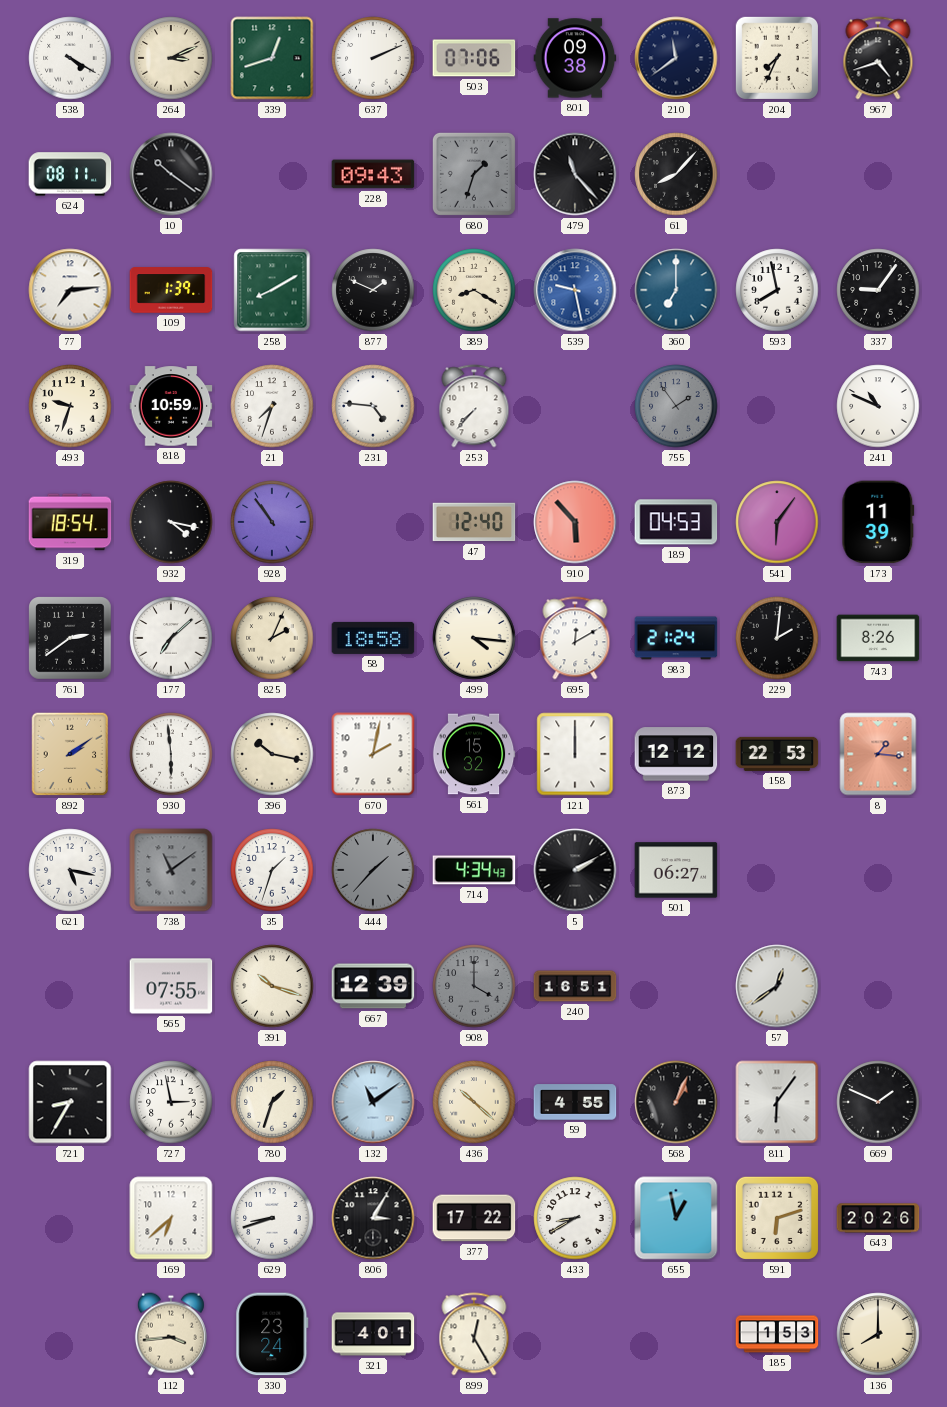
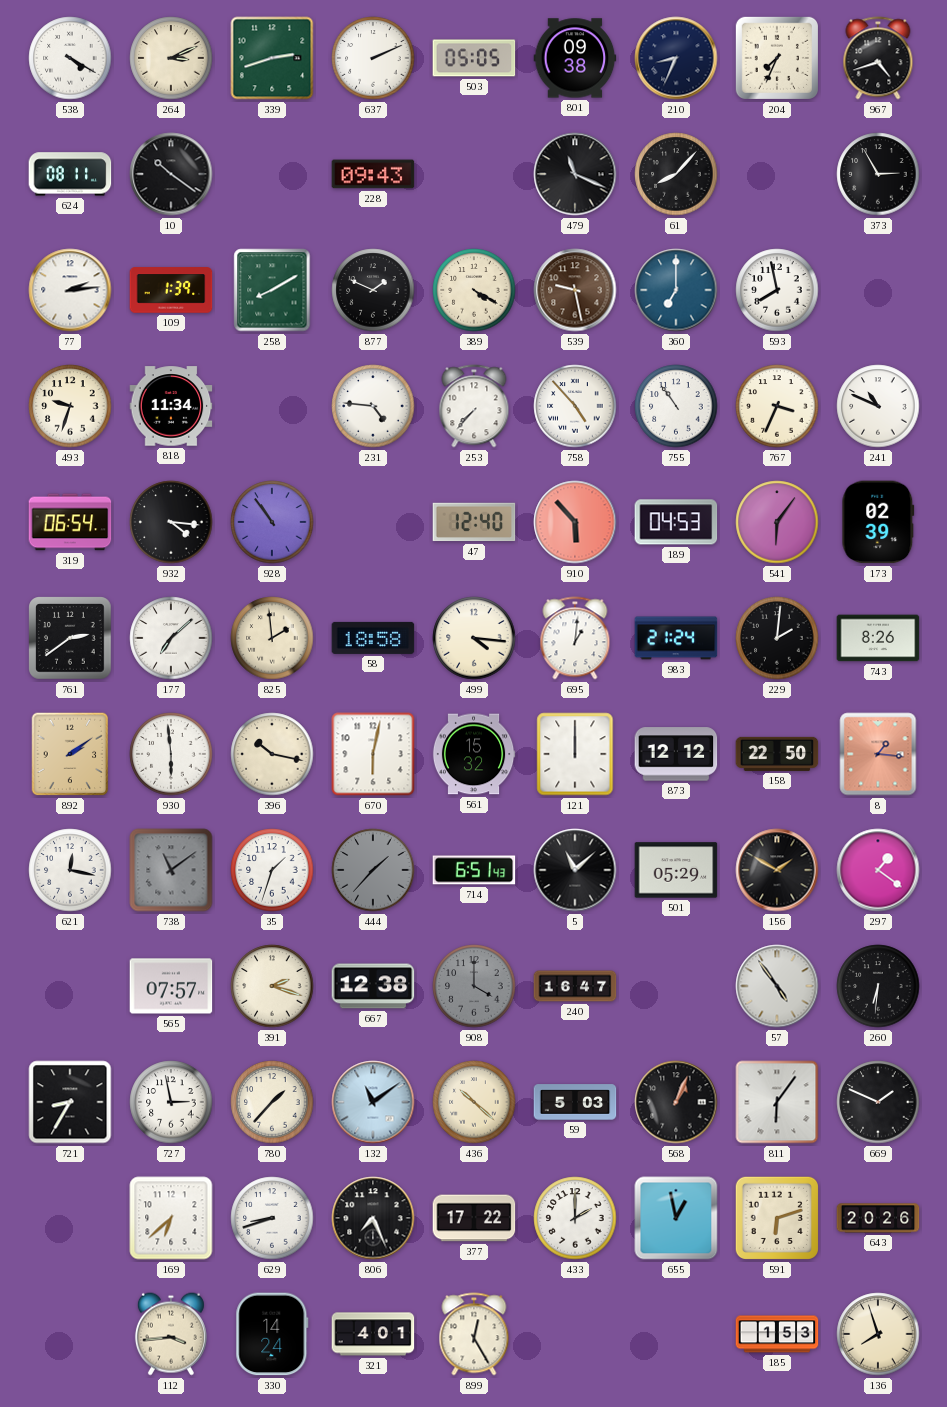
339: 12:42 -> 2:42 (272, 58)
503: 07:06 -> 05:05 (474, 58)
210: 11:39 -> 8:34 (676, 58)
680: 1:33 -> none (474, 174)
479: 11:23 -> 11:19 (575, 174)
373: none -> 2:55 (878, 174)
77: 7:14 -> 2:14 (70, 290)
389: 8:20 -> 4:20 (474, 290)
539 dial: blue -> brown (575, 290)
337: 9:06 -> none (878, 290)
818: 10:59 -> 11:34 (171, 406)
21: 7:33 -> none (272, 406)
758: none -> 4:53 (575, 406)
755: 1:54 -> 10:54 (676, 406)
755 dial: grey -> white (676, 406)
767: none -> 3:34 (777, 406)
319: 18:54 -> 06:54 (70, 522)
932: 4:17 -> 4:16 (171, 522)
173: 11:39 -> 02:39 (878, 522)
825: 2:04 -> 1:59 (272, 638)
695: 12:10 -> 1:01 (575, 638)
670: 2:02 -> 6:02 (373, 754)
158: 22:53 -> 22:50 (777, 754)
621: 5:17 -> 12:17 (70, 870)
714: 4:34 -> 6:51 (474, 870)
5: 2:10 -> 11:08 (575, 870)
501: 06:27 -> 05:29 (676, 870)
156: none -> 1:50 (777, 870)
297: none -> 1:21 (878, 870)
565: 07:55 -> 07:57 (171, 986)
391: 10:18 -> 2:18 (272, 986)
667: 12:39 -> 12:38 (373, 986)
240: 16:51 -> 16:47 (575, 986)
57: 12:39 -> 4:54 (777, 986)
260: none -> 6:31 (878, 986)
780: 1:33 -> 1:37 (272, 1102)
59: 4:55 -> 5:03 (575, 1102)
806: 3:05 -> 7:26 (373, 1218)
433: 8:40 -> 2:00 (575, 1218)
330: 23:24 -> 14:24 (272, 1334)
136: 8:00 -> 7:57 (878, 1334)
